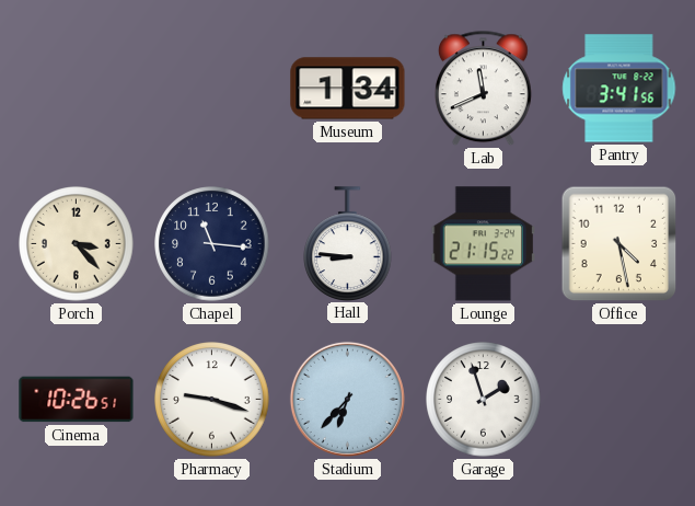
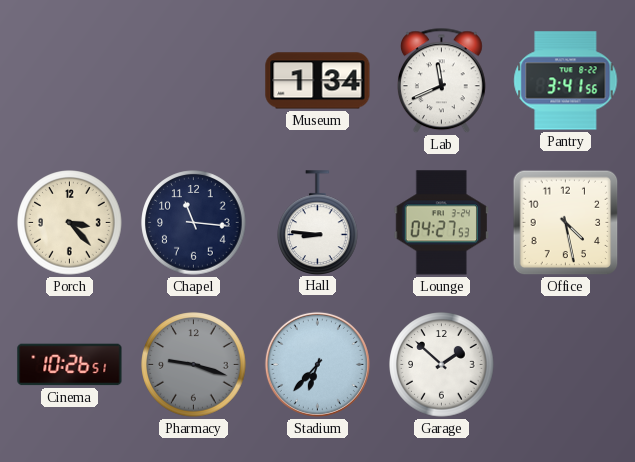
Lounge: 21:15 -> 04:27 (441, 223)
Pharmacy dial: white -> grey (194, 365)
Garage: 1:57 -> 1:52 (442, 365)
